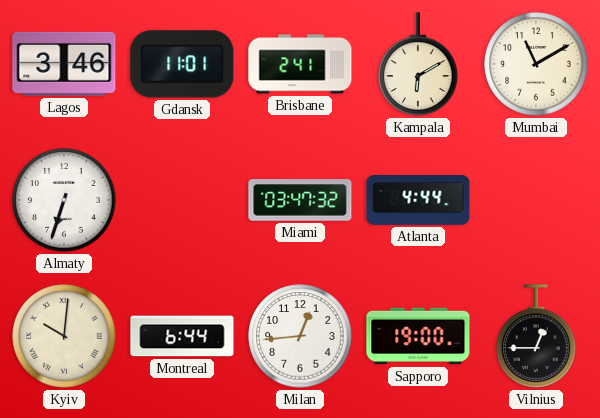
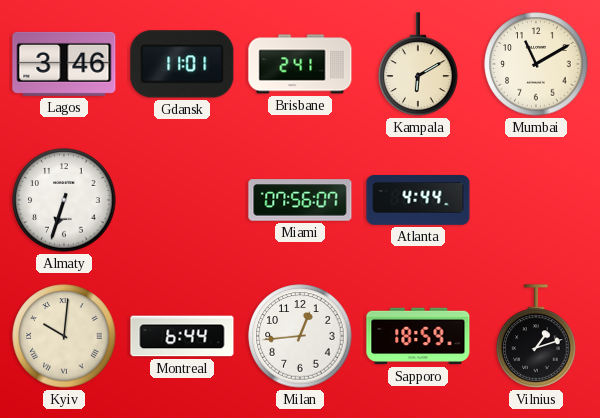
Miami: 03:47 -> 07:56 (300, 200)
Sapporo: 19:00 -> 18:59 (418, 336)
Vilnius: 12:45 -> 1:12 (536, 336)
